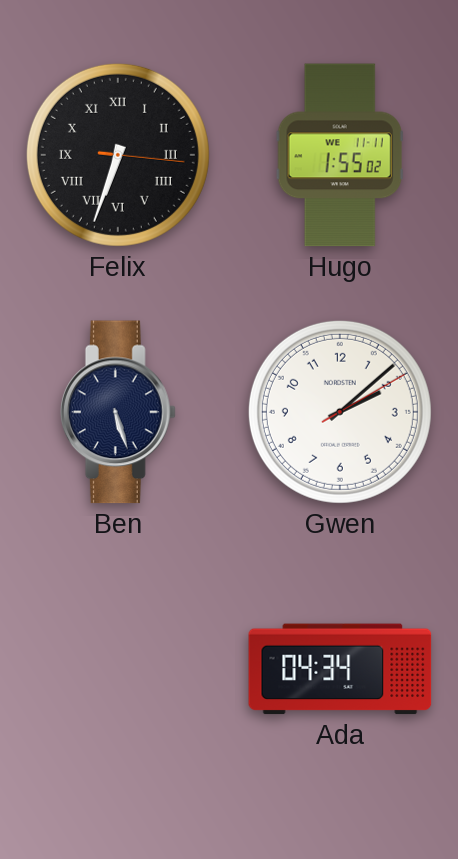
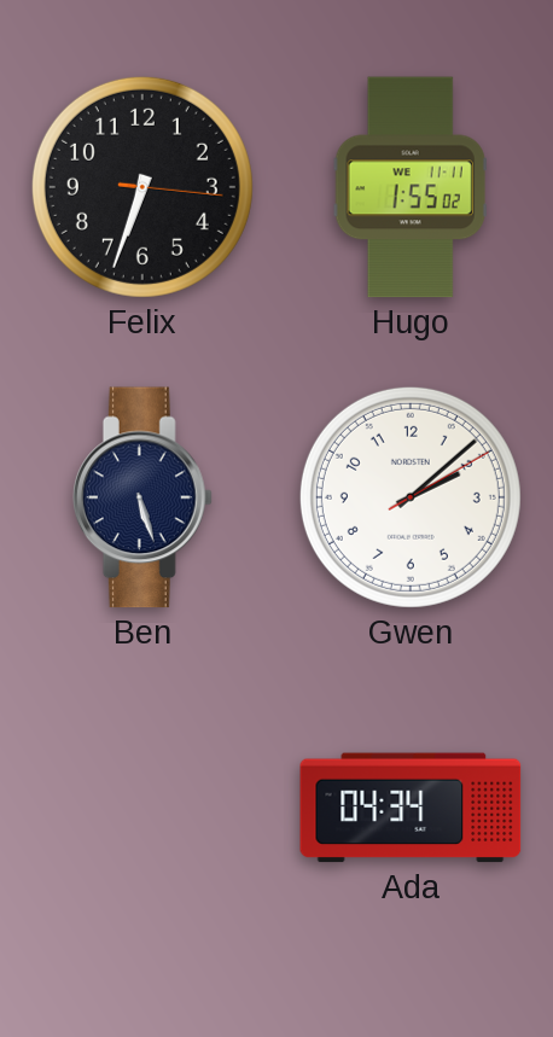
Felix numerals: Roman -> Arabic (142, 187)
